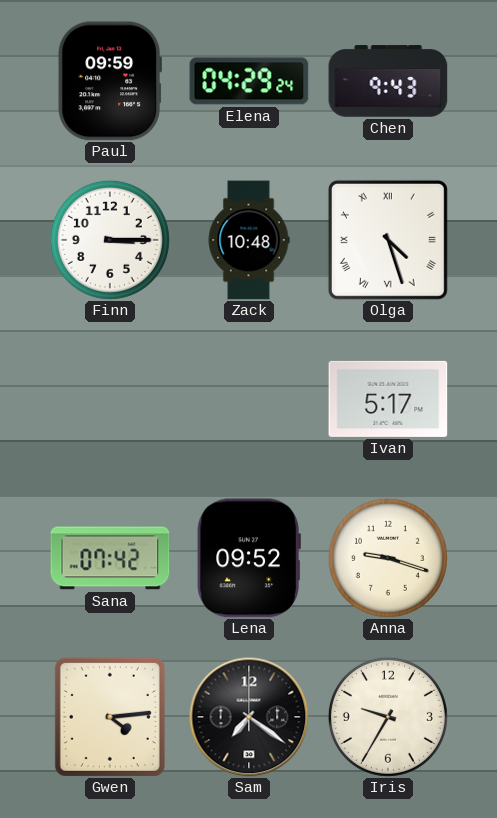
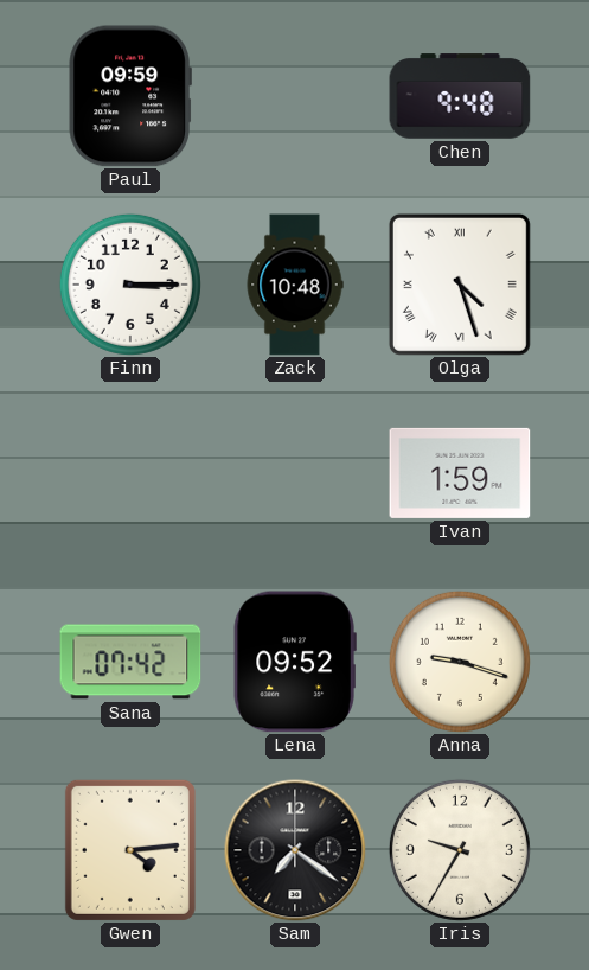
Elena: 04:29 -> none (249, 81)
Chen: 9:43 -> 9:48 (460, 96)
Ivan: 5:17 -> 1:59 (460, 473)
